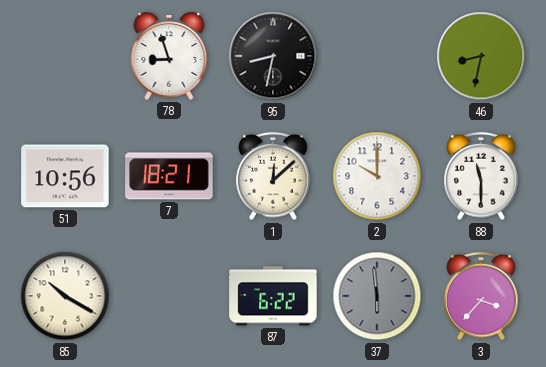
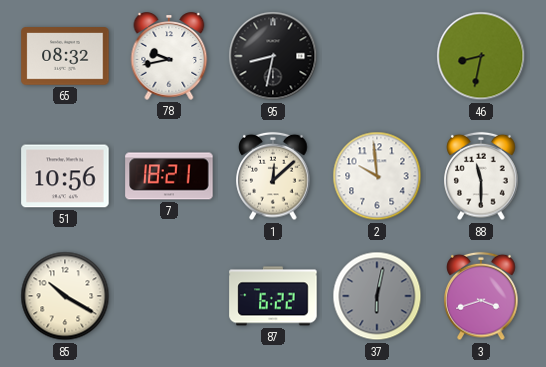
65: none -> 08:32 (65, 56)
78: 8:57 -> 9:43 (169, 56)
2: 10:00 -> 9:59 (377, 176)
37: 5:59 -> 6:02 (377, 296)
3: 3:37 -> 3:42 (481, 296)
